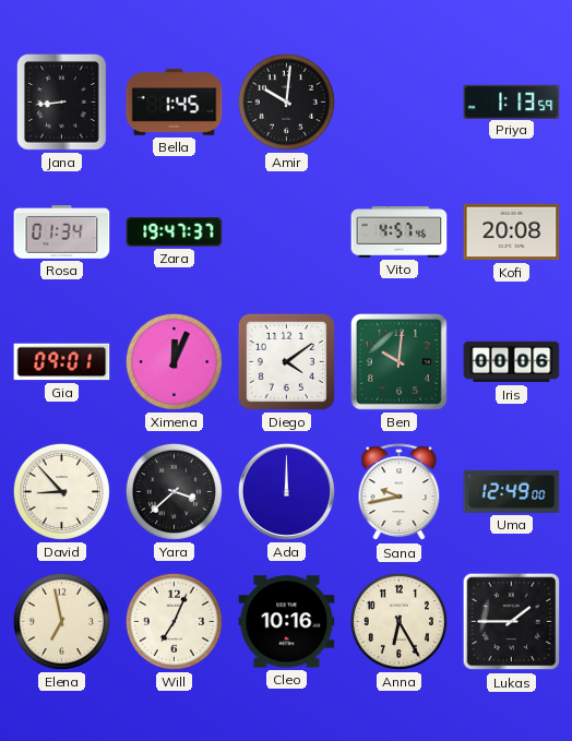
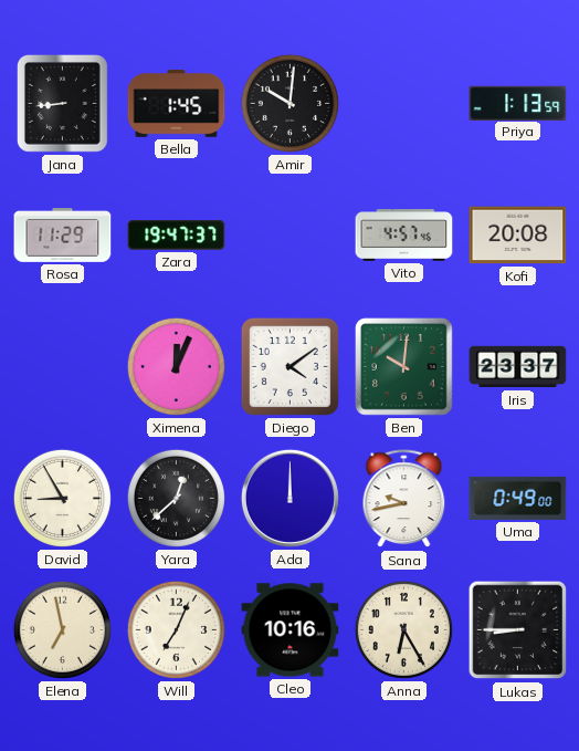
Rosa: 01:34 -> 11:29 (63, 236)
Gia: 09:01 -> none (62, 362)
Iris: 00:06 -> 23:37 (518, 367)
David: 8:53 -> 8:55 (62, 498)
Yara: 3:38 -> 12:38 (176, 498)
Uma: 12:49 -> 0:49 (518, 498)
Lukas: 1:45 -> 8:45 (518, 630)
